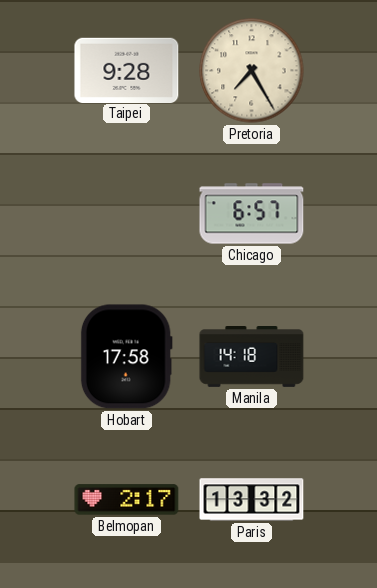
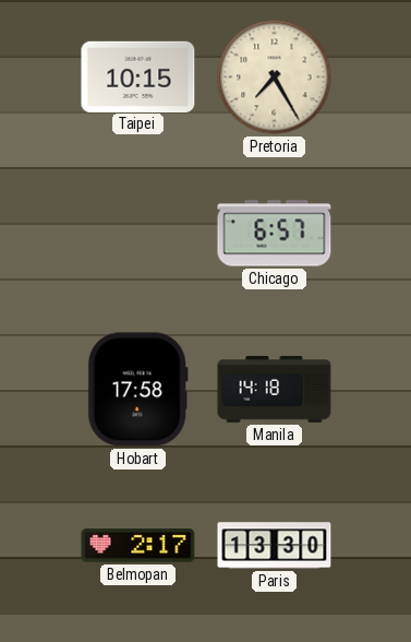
Taipei: 9:28 -> 10:15 (138, 76)
Paris: 13:32 -> 13:30 (275, 546)
